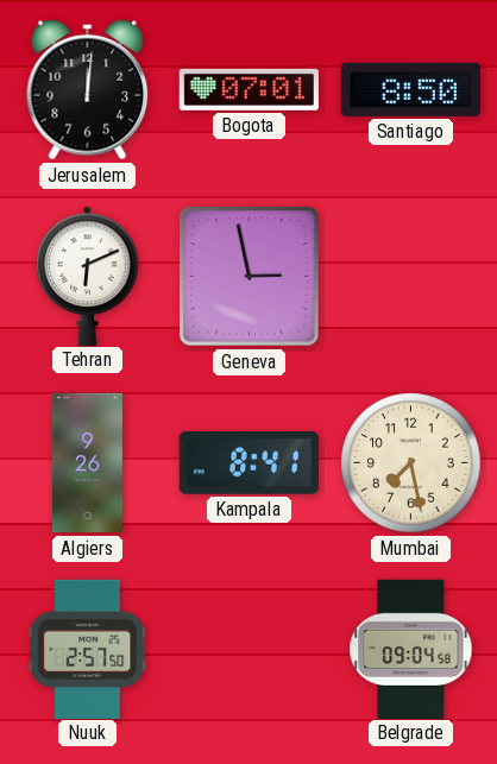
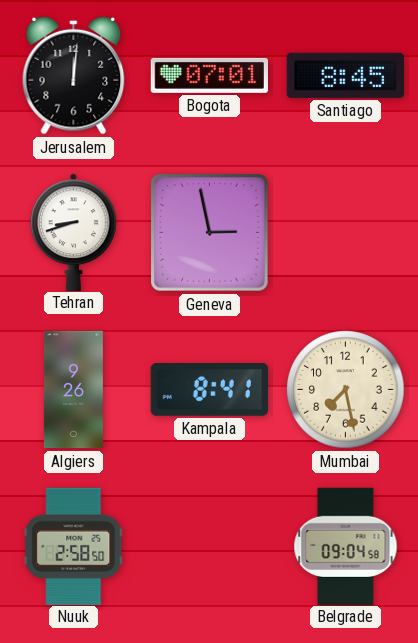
Santiago: 8:50 -> 8:45 (345, 75)
Tehran: 6:11 -> 8:42 (74, 232)
Nuuk: 2:57 -> 2:58 (74, 546)
